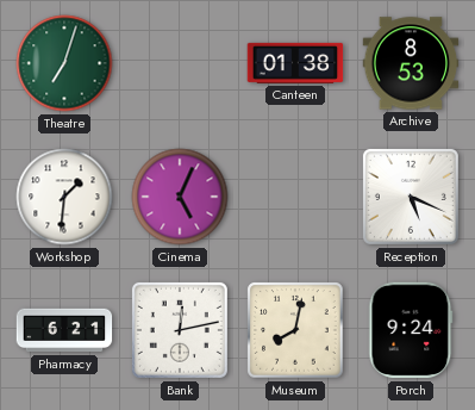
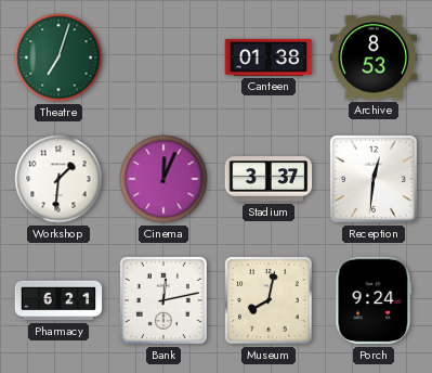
Cinema: 5:04 -> 12:04 (163, 179)
Stadium: none -> 3:37 (269, 179)
Reception: 5:19 -> 12:31 (374, 179)
